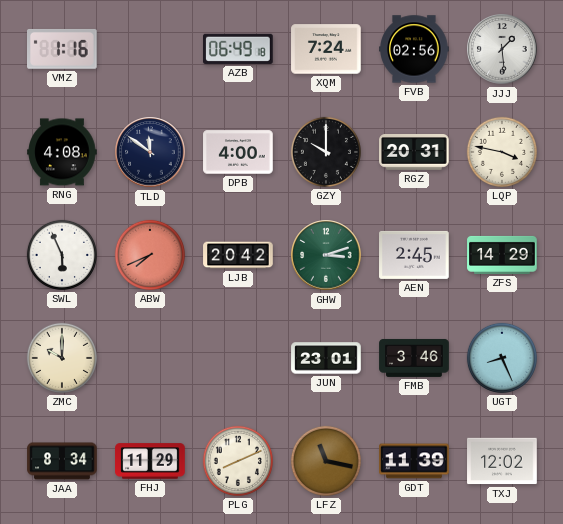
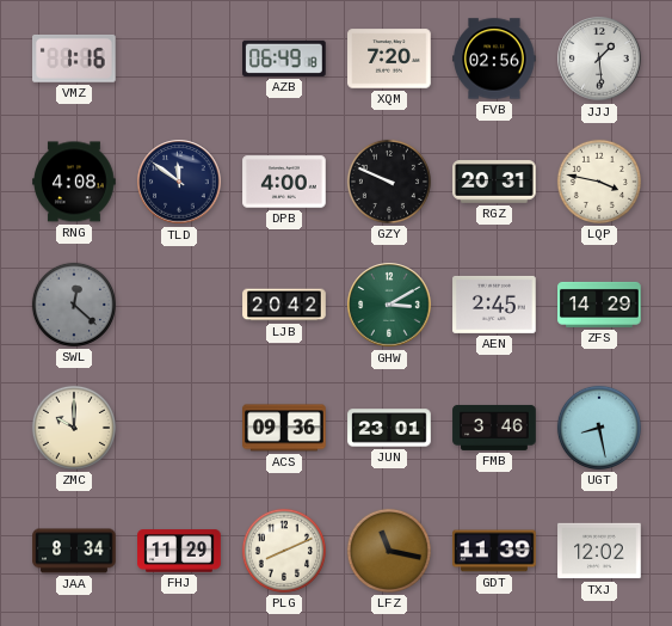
XQM: 7:24 -> 7:20 (389, 59)
GZY: 10:00 -> 9:49 (389, 182)
SWL: 5:56 -> 12:22 (74, 305)
SWL dial: white -> grey (74, 305)
ABW: 7:41 -> none (150, 255)
GHW: 3:12 -> 3:10 (389, 305)
ACS: none -> 09:36 (284, 428)
UGT: 8:26 -> 8:28 (599, 428)
